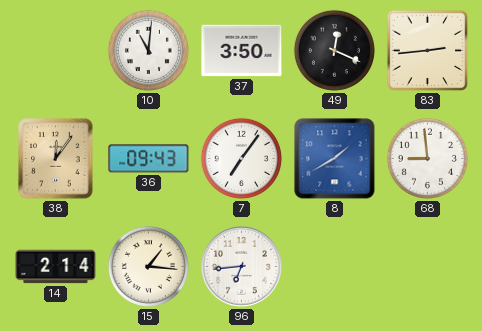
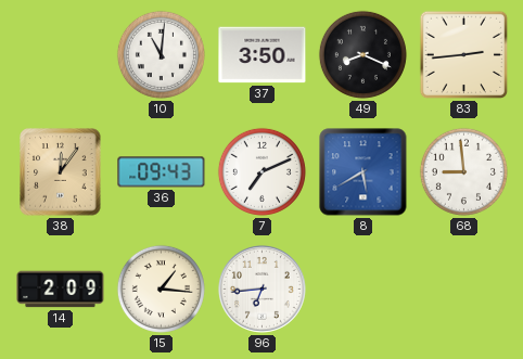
49: 12:19 -> 8:19 (362, 54)
7: 7:06 -> 7:11 (261, 171)
8: 1:40 -> 5:40 (363, 172)
14: 2:14 -> 2:09 (61, 290)
